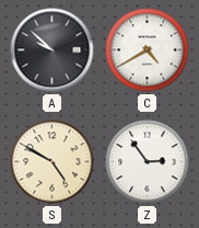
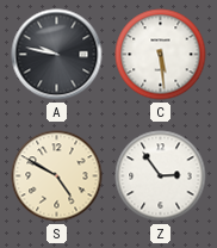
A: 9:52 -> 9:47 (57, 55)
C: 4:40 -> 5:29 (161, 55)
